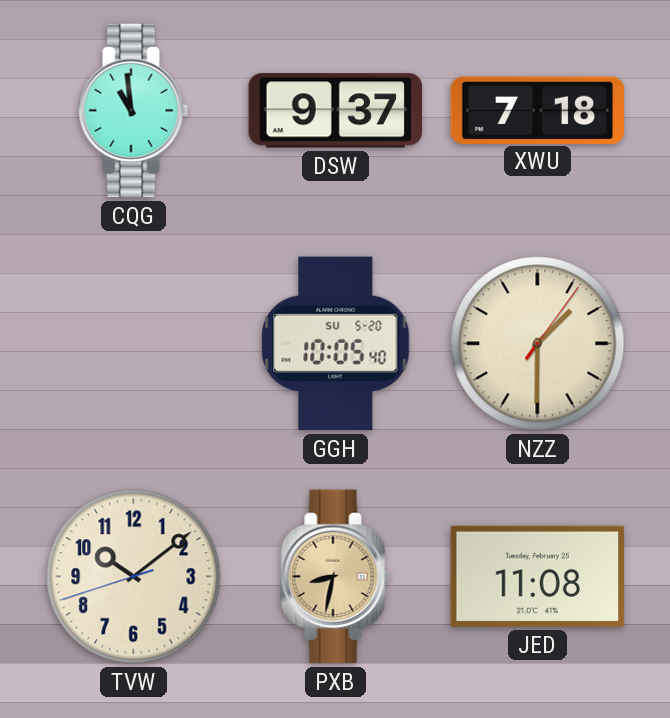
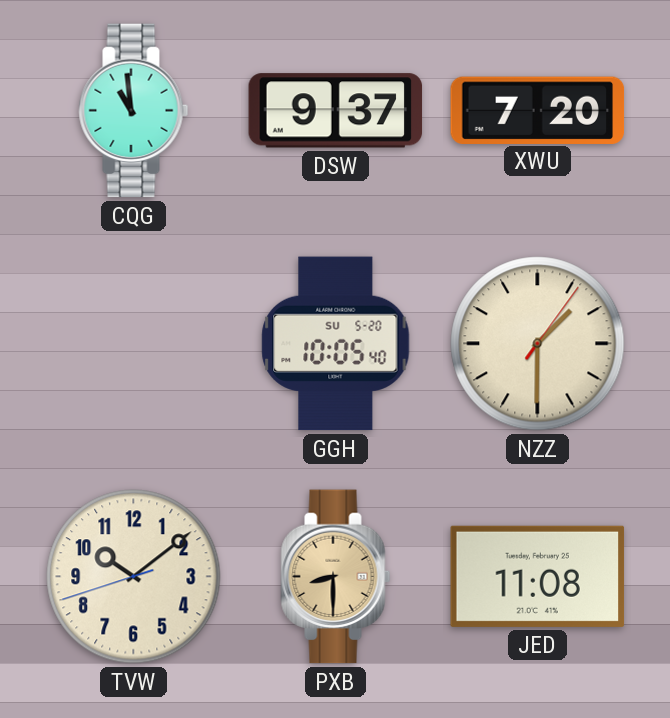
XWU: 7:18 -> 7:20 (538, 110)
PXB: 8:32 -> 8:30 (336, 577)
